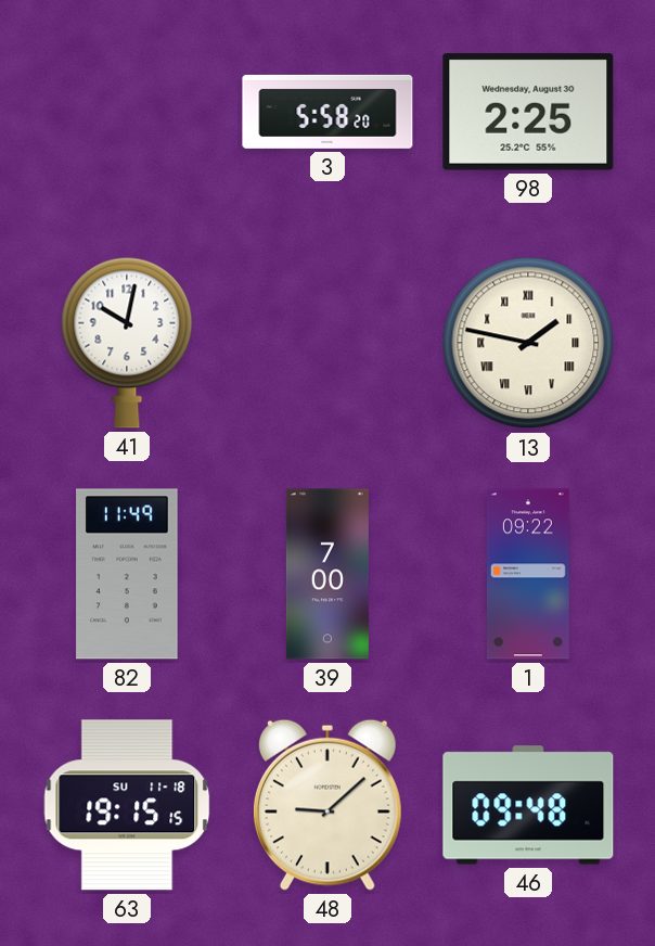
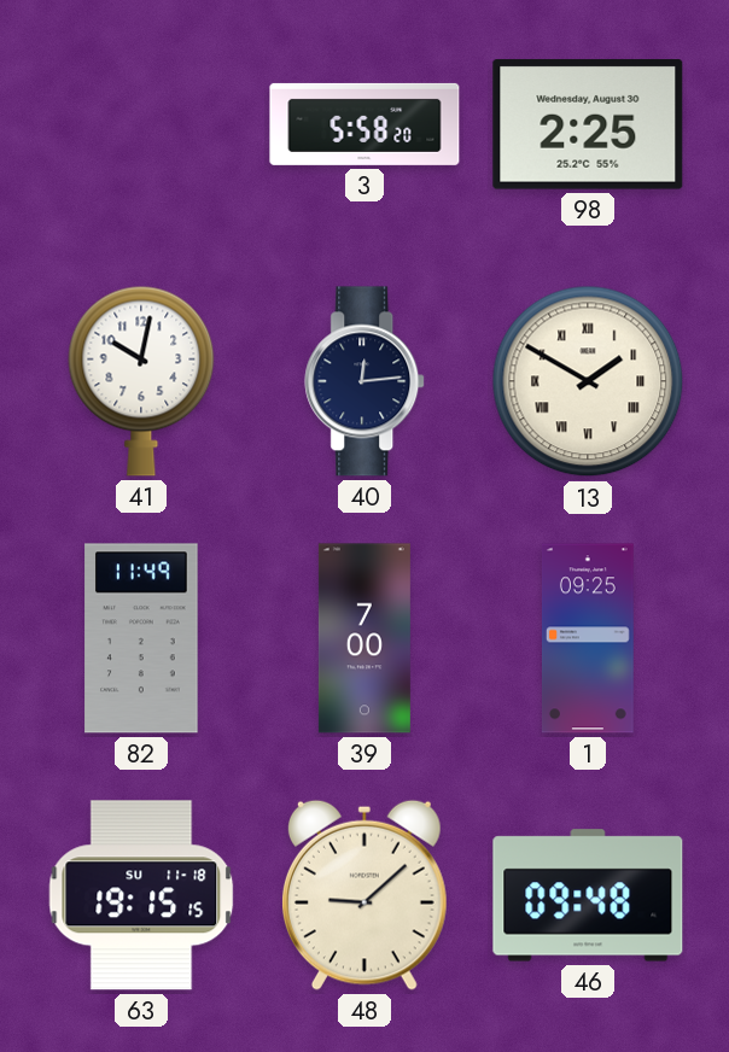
40: none -> 12:14 (366, 381)
13: 1:47 -> 1:50 (588, 381)
1: 09:22 -> 09:25 (588, 638)
